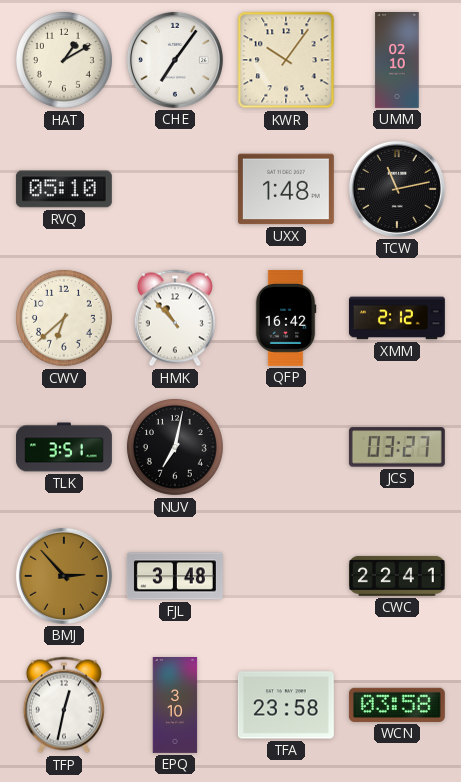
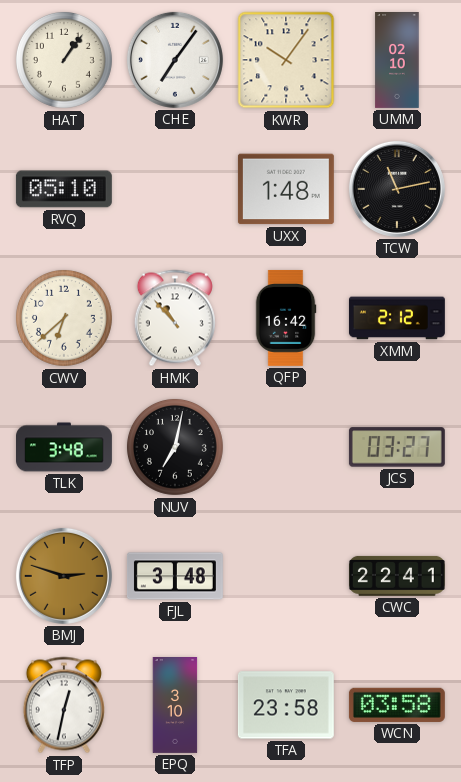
HAT: 1:10 -> 1:06 (64, 60)
TLK: 3:51 -> 3:48 (65, 447)
BMJ: 2:53 -> 2:48 (64, 576)
